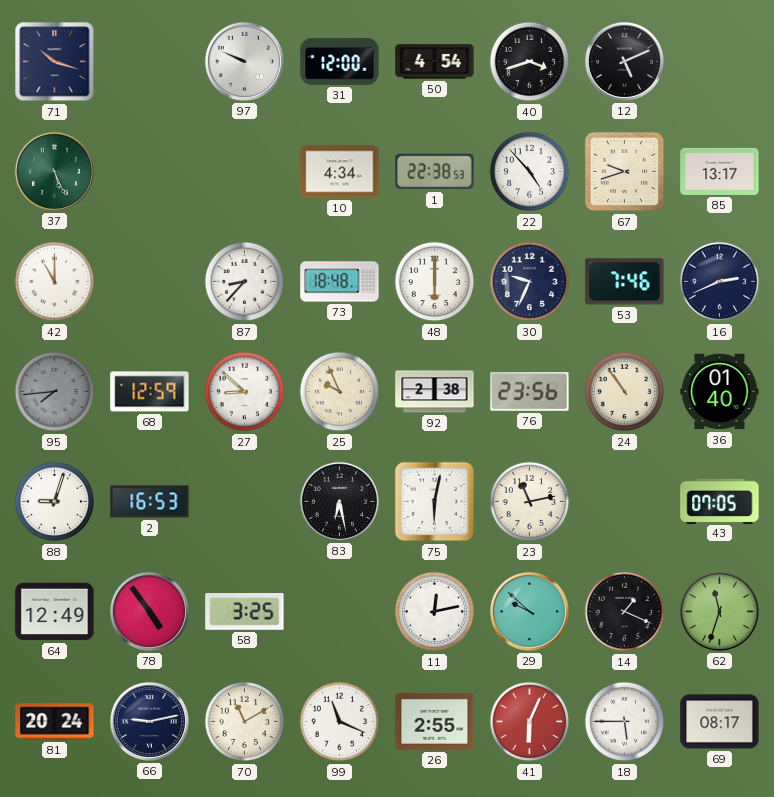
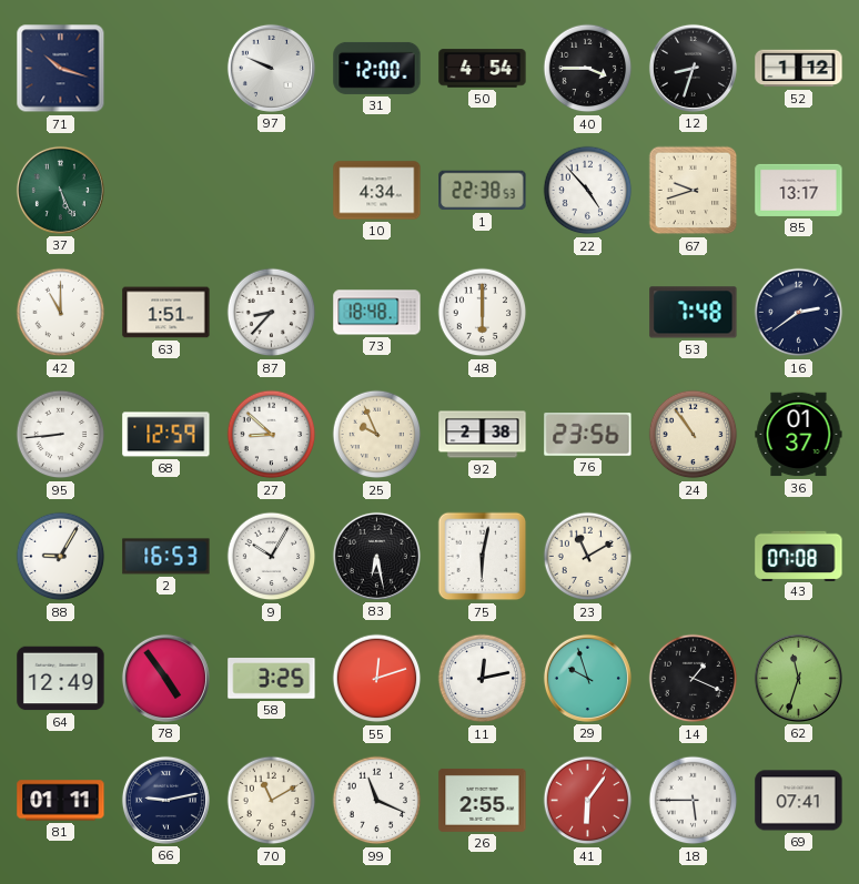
40: 3:42 -> 3:45 (588, 69)
12: 5:11 -> 8:33 (693, 68)
52: none -> 1:12 (799, 69)
63: none -> 1:51 (166, 313)
30: 9:34 -> none (530, 282)
53: 7:46 -> 7:48 (694, 313)
16: 2:41 -> 2:39 (799, 313)
95: 7:44 -> 8:44 (61, 435)
95 dial: grey -> white (61, 435)
36: 01:40 -> 01:37 (799, 435)
88: 9:03 -> 9:05 (61, 557)
9: none -> 10:05 (272, 557)
23: 11:13 -> 11:10 (588, 557)
43: 07:05 -> 07:08 (799, 556)
55: none -> 12:12 (377, 679)
29: 9:52 -> 9:57 (587, 678)
81: 20:24 -> 01:11 (61, 801)
41: 6:04 -> 6:06 (588, 801)
69: 08:17 -> 07:41 (799, 801)
